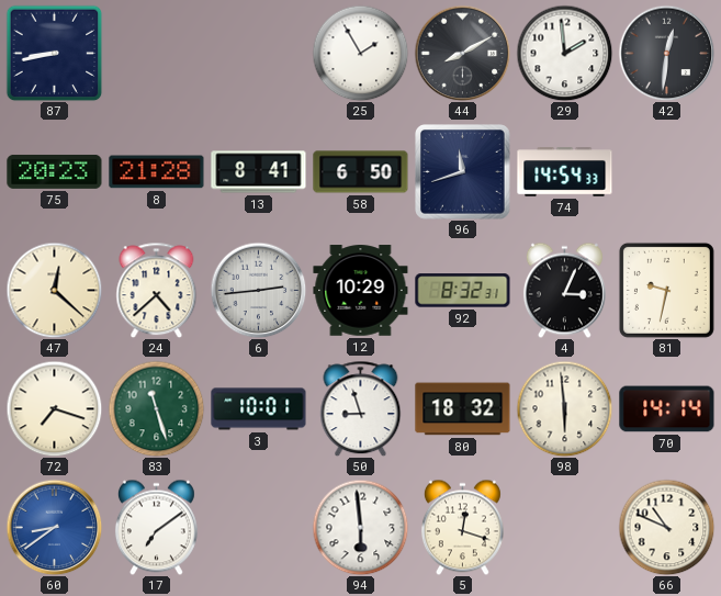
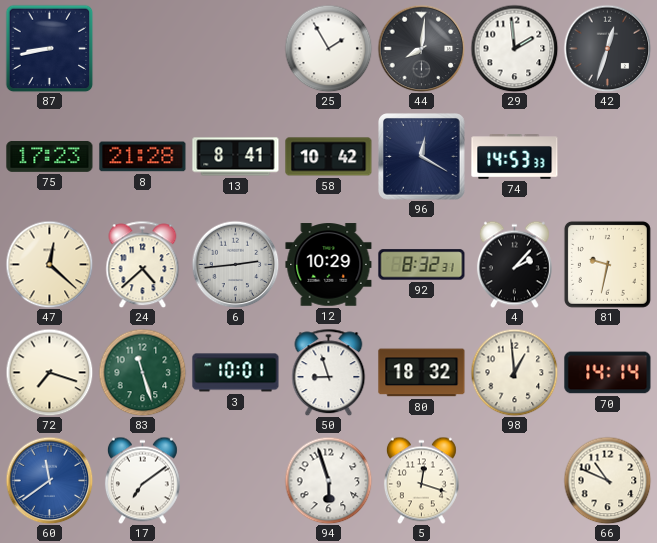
44: 8:10 -> 8:01 (421, 48)
42: 12:31 -> 12:33 (607, 48)
75: 20:23 -> 17:23 (50, 156)
58: 6:50 -> 10:42 (329, 157)
96: 11:42 -> 12:20 (422, 157)
74: 14:54 -> 14:53 (515, 157)
4: 3:04 -> 2:07 (514, 264)
98: 5:59 -> 12:59 (514, 372)
60: 8:39 -> 11:39 (49, 480)
94: 5:59 -> 5:57 (328, 480)
